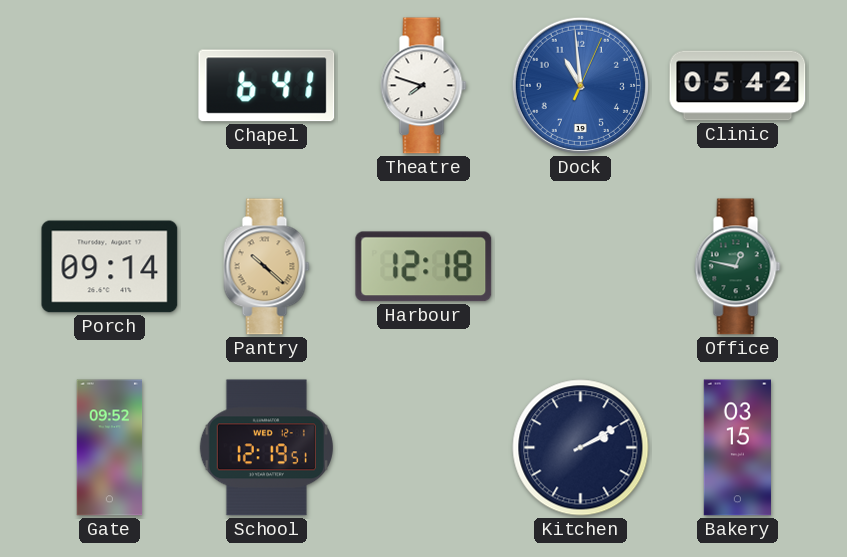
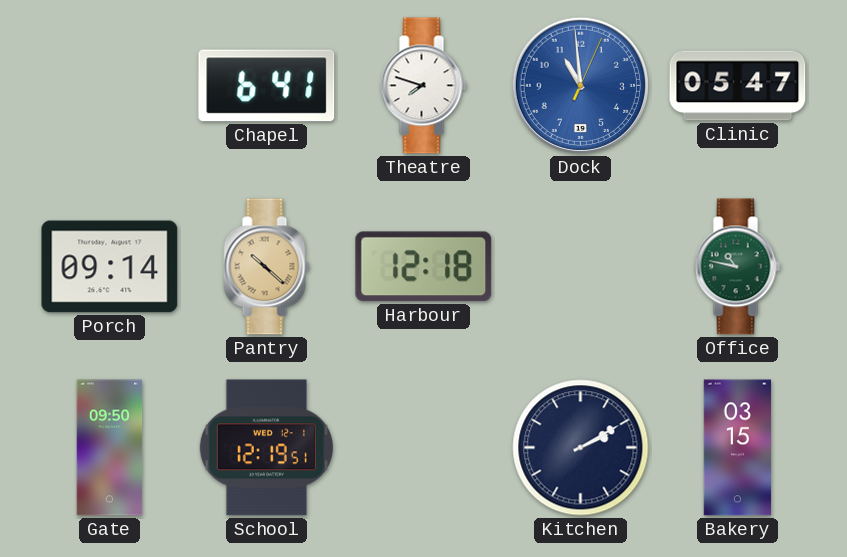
Clinic: 05:42 -> 05:47 (738, 86)
Office: 12:47 -> 10:47 (738, 267)
Gate: 09:52 -> 09:50 (110, 448)
